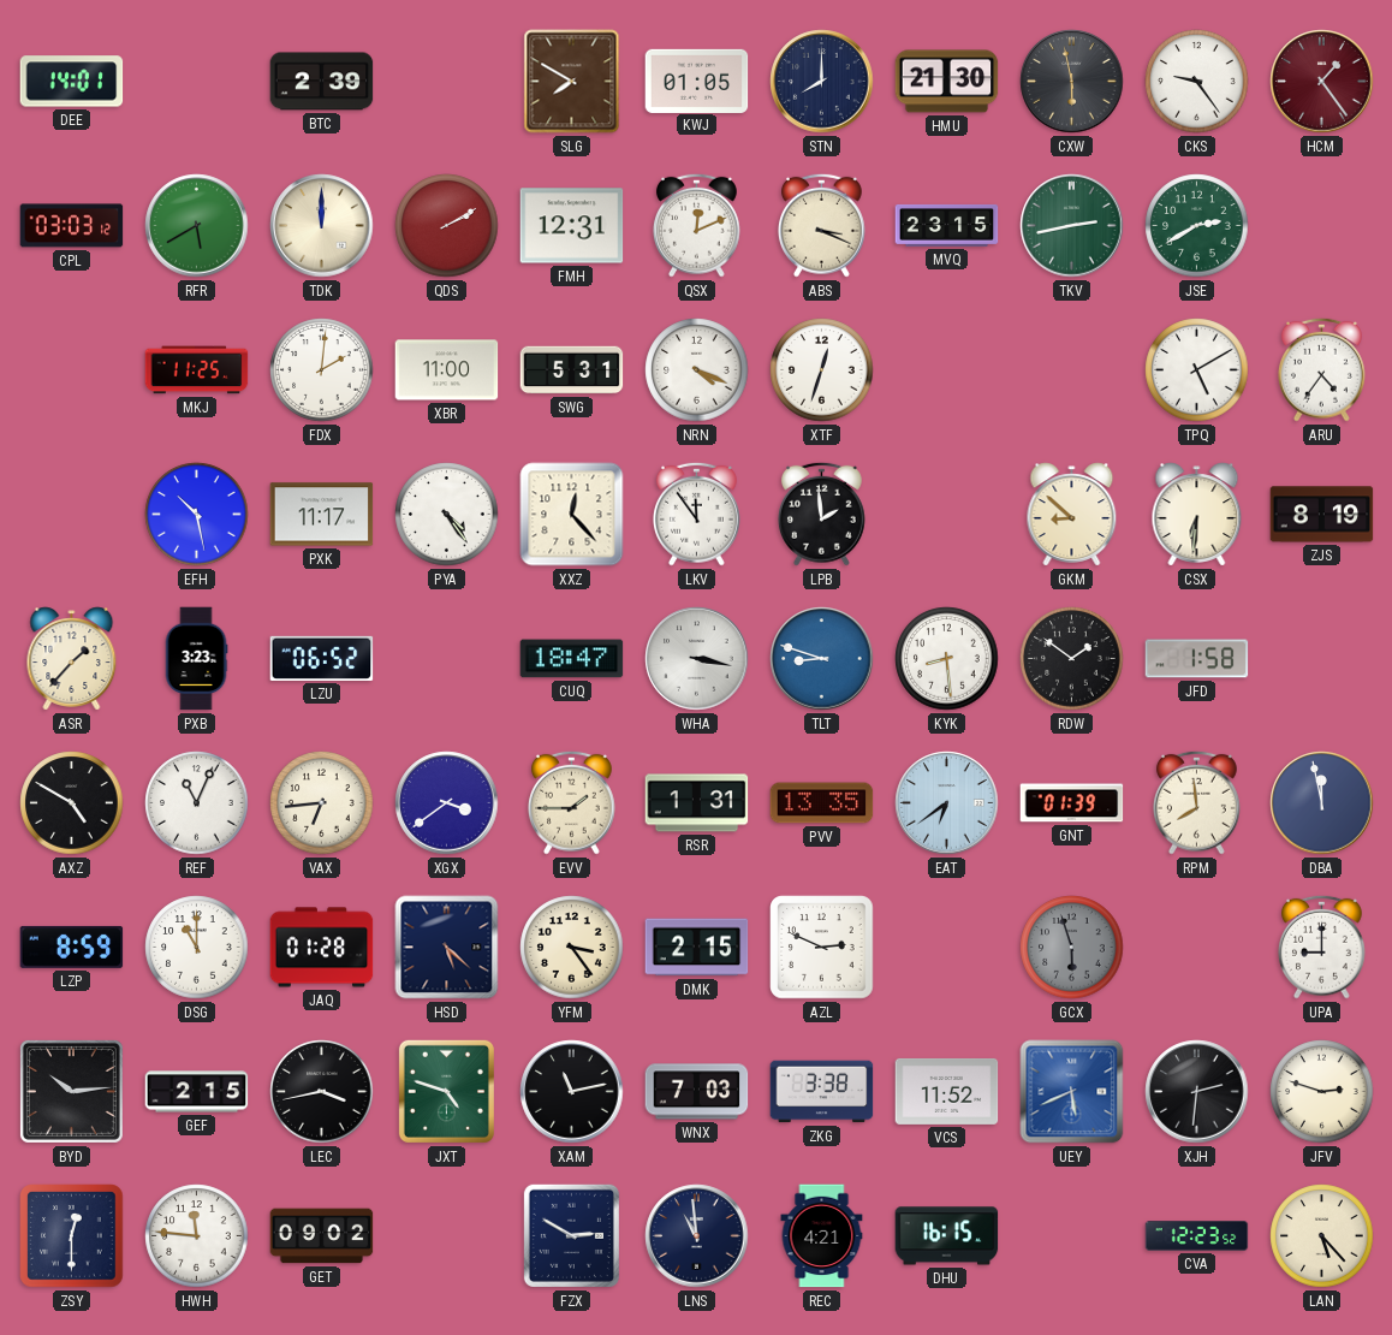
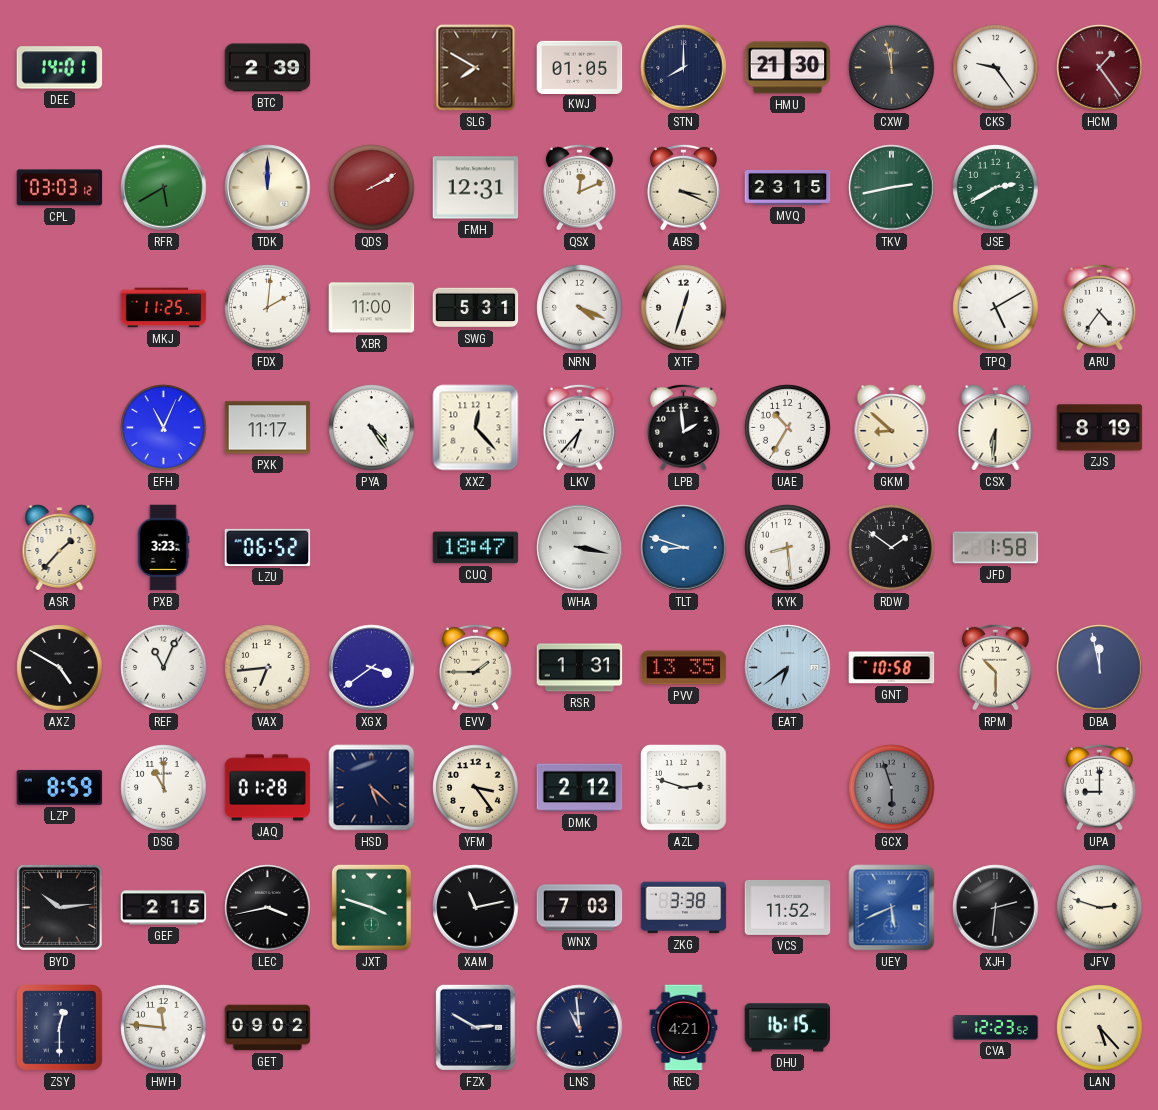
CXW: 5:58 -> 11:58 (892, 68)
EFH: 10:28 -> 11:04 (164, 428)
LKV: 11:54 -> 6:37 (580, 427)
UAE: none -> 10:35 (788, 428)
GNT: 01:39 -> 10:58 (892, 668)
RPM: 7:59 -> 10:30 (996, 667)
DMK: 2:15 -> 2:12 (580, 788)
AZL: 2:49 -> 2:48 (684, 788)
JXT: 4:48 -> 3:48 (371, 907)
